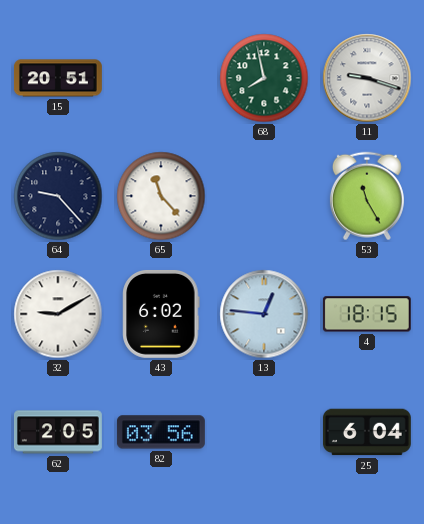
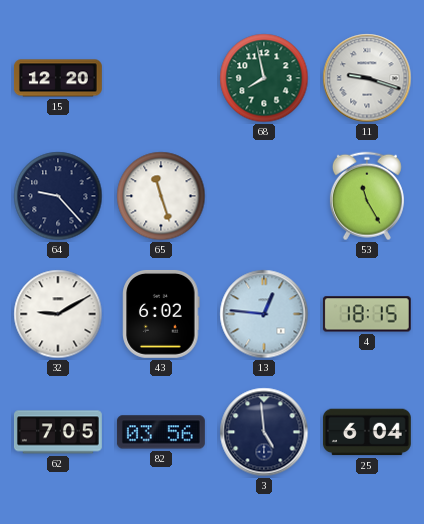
15: 20:51 -> 12:20 (58, 78)
65: 11:23 -> 11:27 (161, 196)
62: 2:05 -> 7:05 (58, 432)
3: none -> 4:59 (264, 432)
